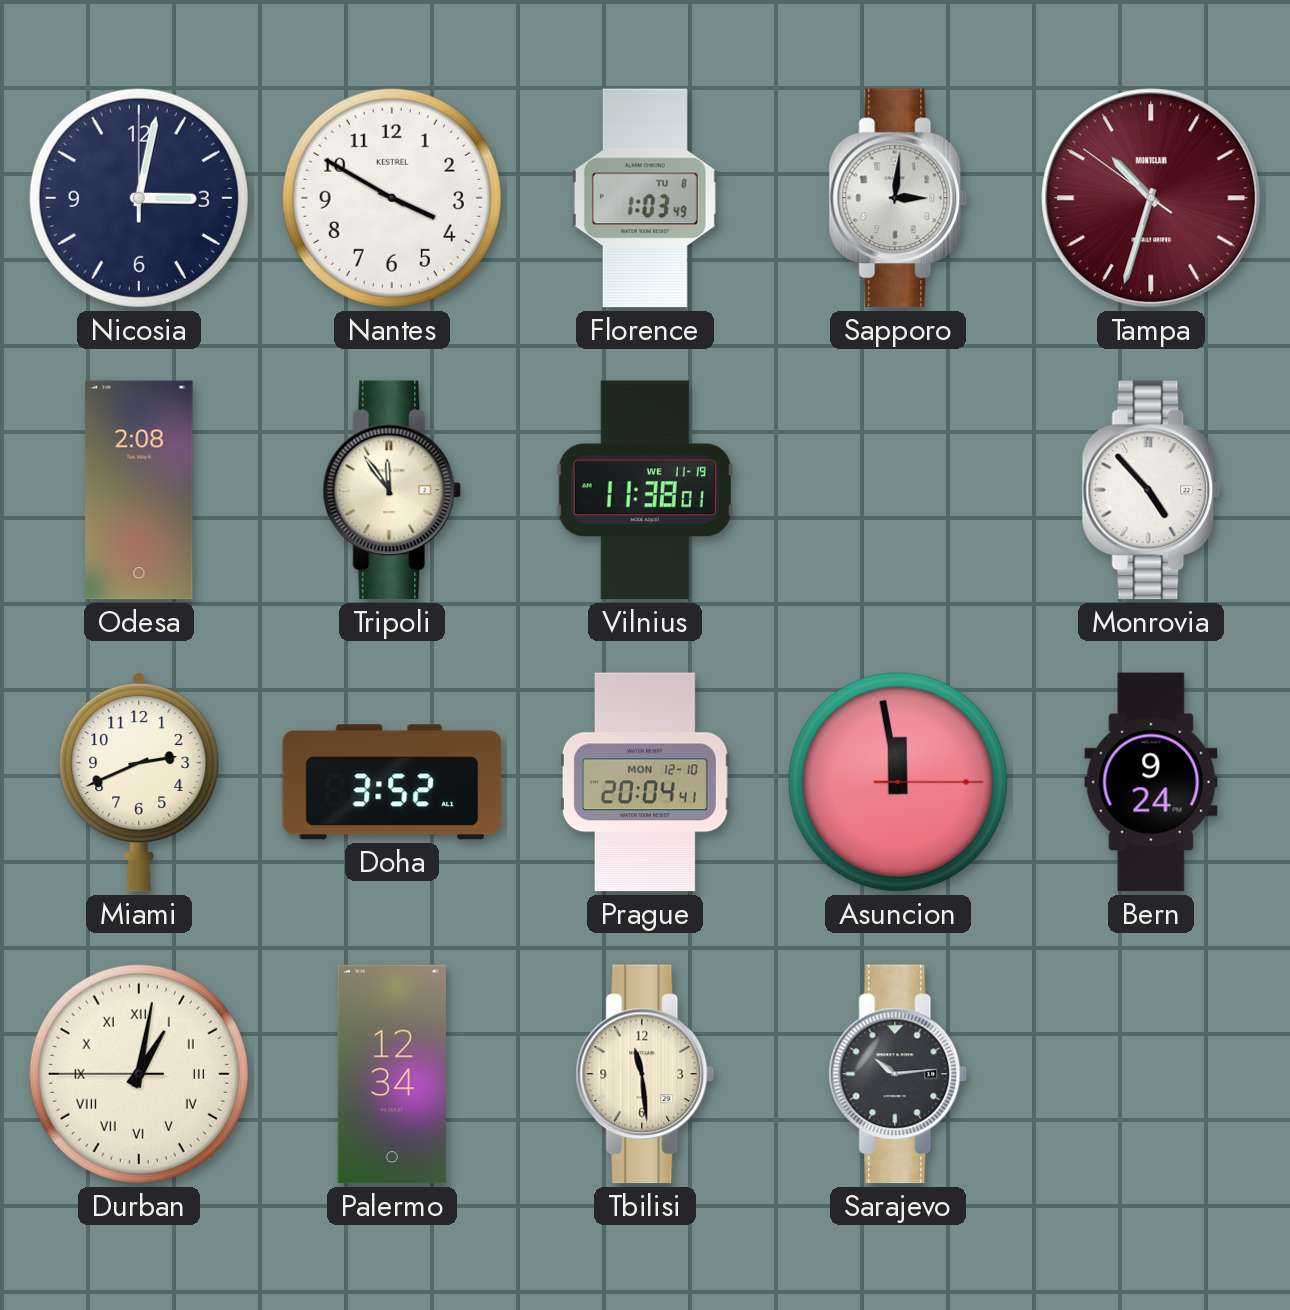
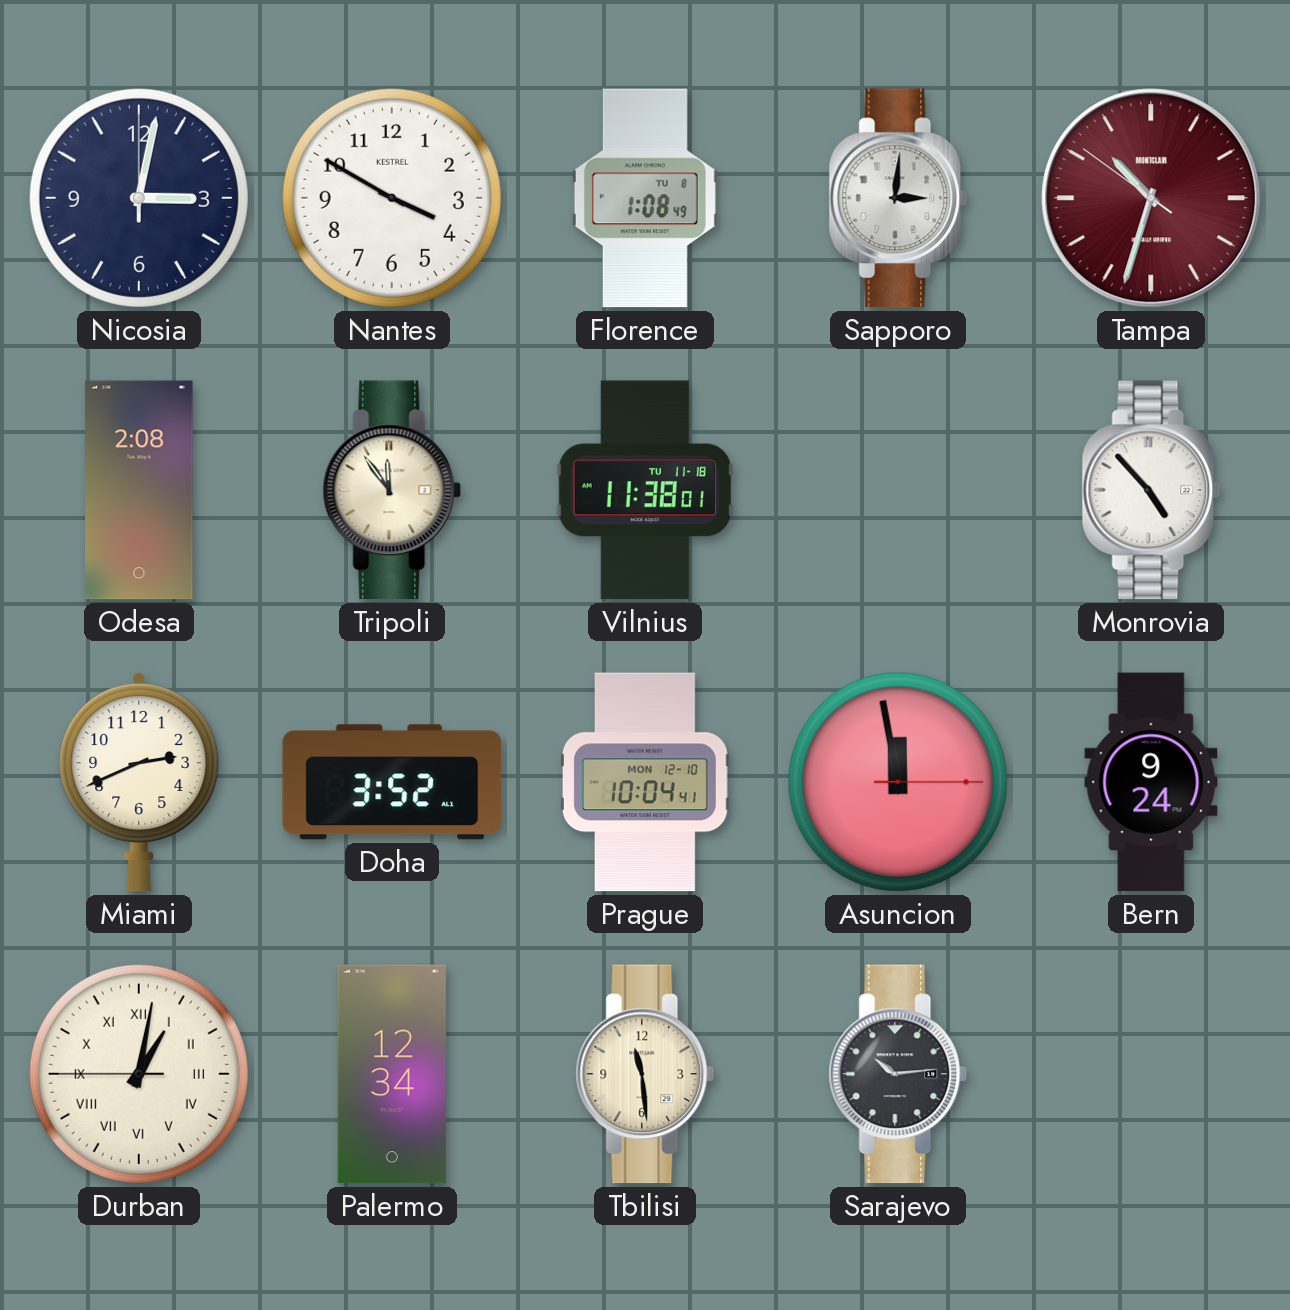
Florence: 1:03 -> 1:08 (645, 198)
Vilnius date: WE 11-19 -> TU 11-18 (645, 490)
Prague: 20:04 -> 10:04 (646, 782)
